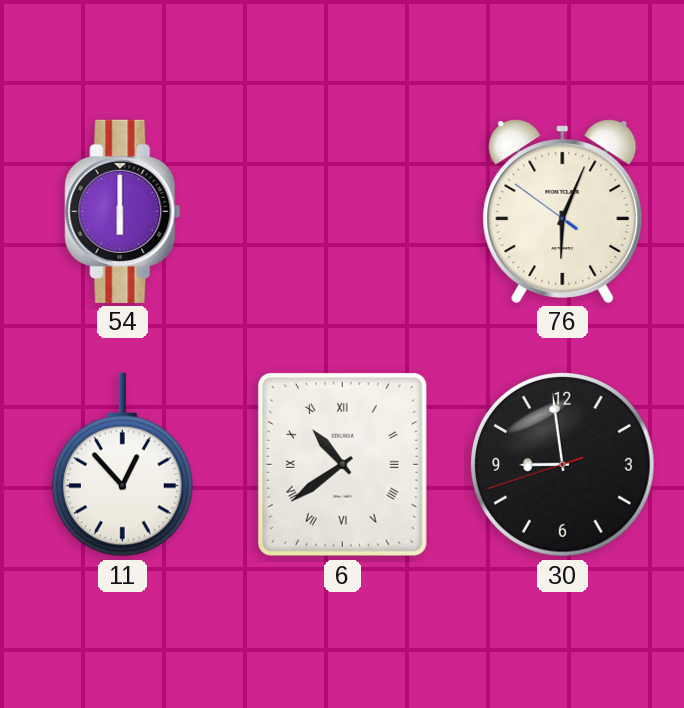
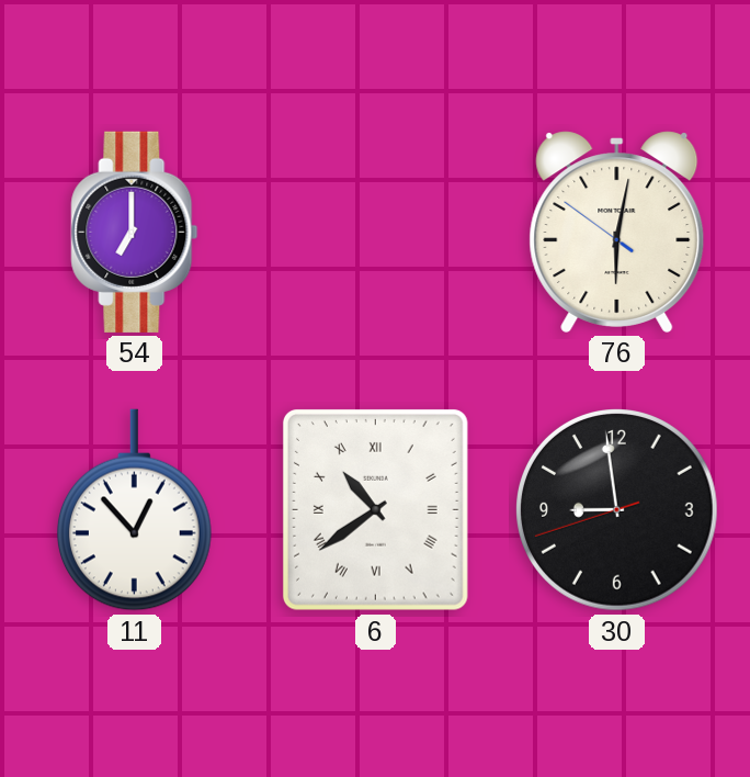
54: 6:00 -> 7:00 (135, 232)
76: 6:03 -> 6:01 (617, 232)
